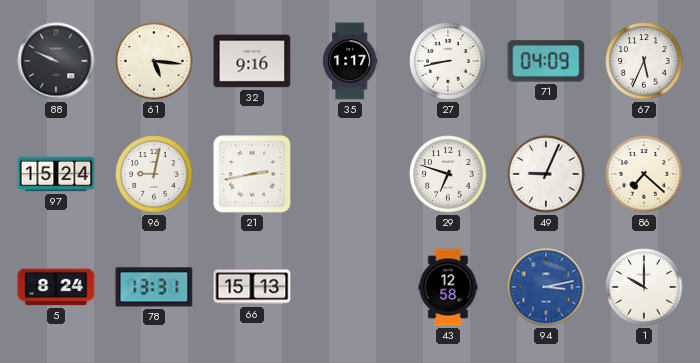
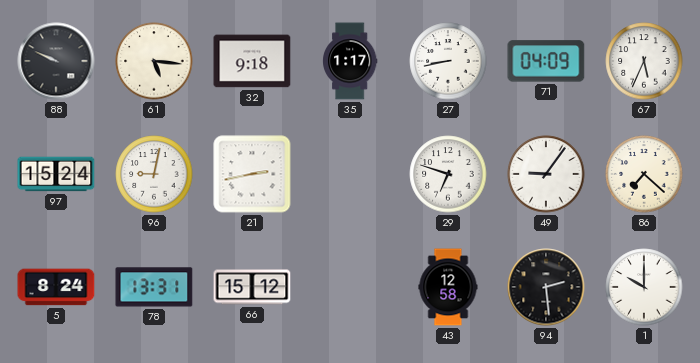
32: 9:16 -> 9:18 (252, 61)
49: 9:04 -> 9:06 (546, 174)
66: 15:13 -> 15:12 (252, 287)
94: 3:13 -> 2:29 (546, 287)
94 dial: blue -> black (546, 287)
